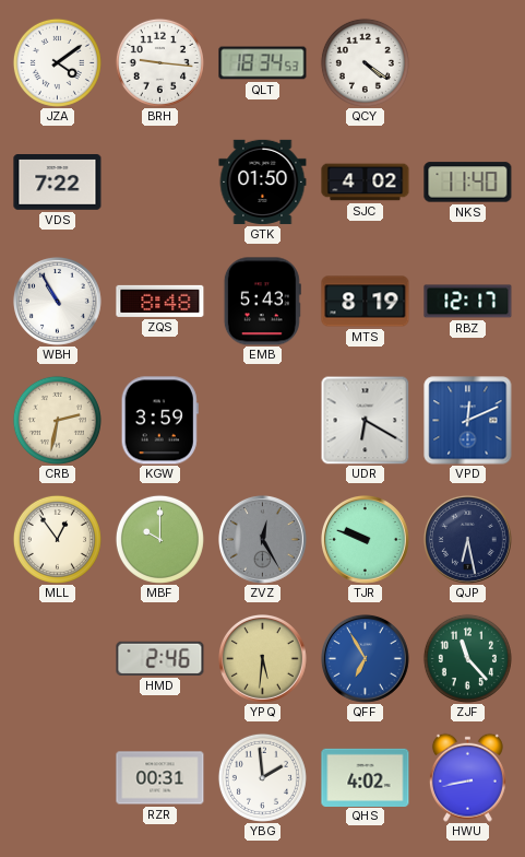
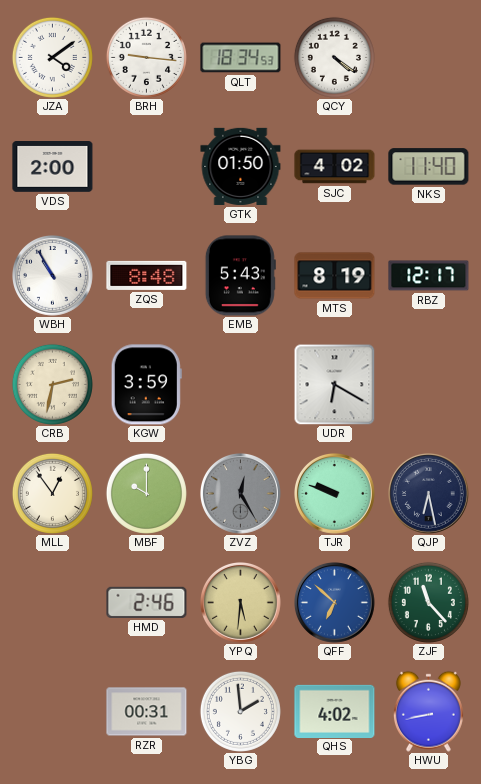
VDS: 7:22 -> 2:00 (53, 167)
VPD: 12:11 -> none (468, 421)
QFF: 6:55 -> 6:52 (335, 603)
